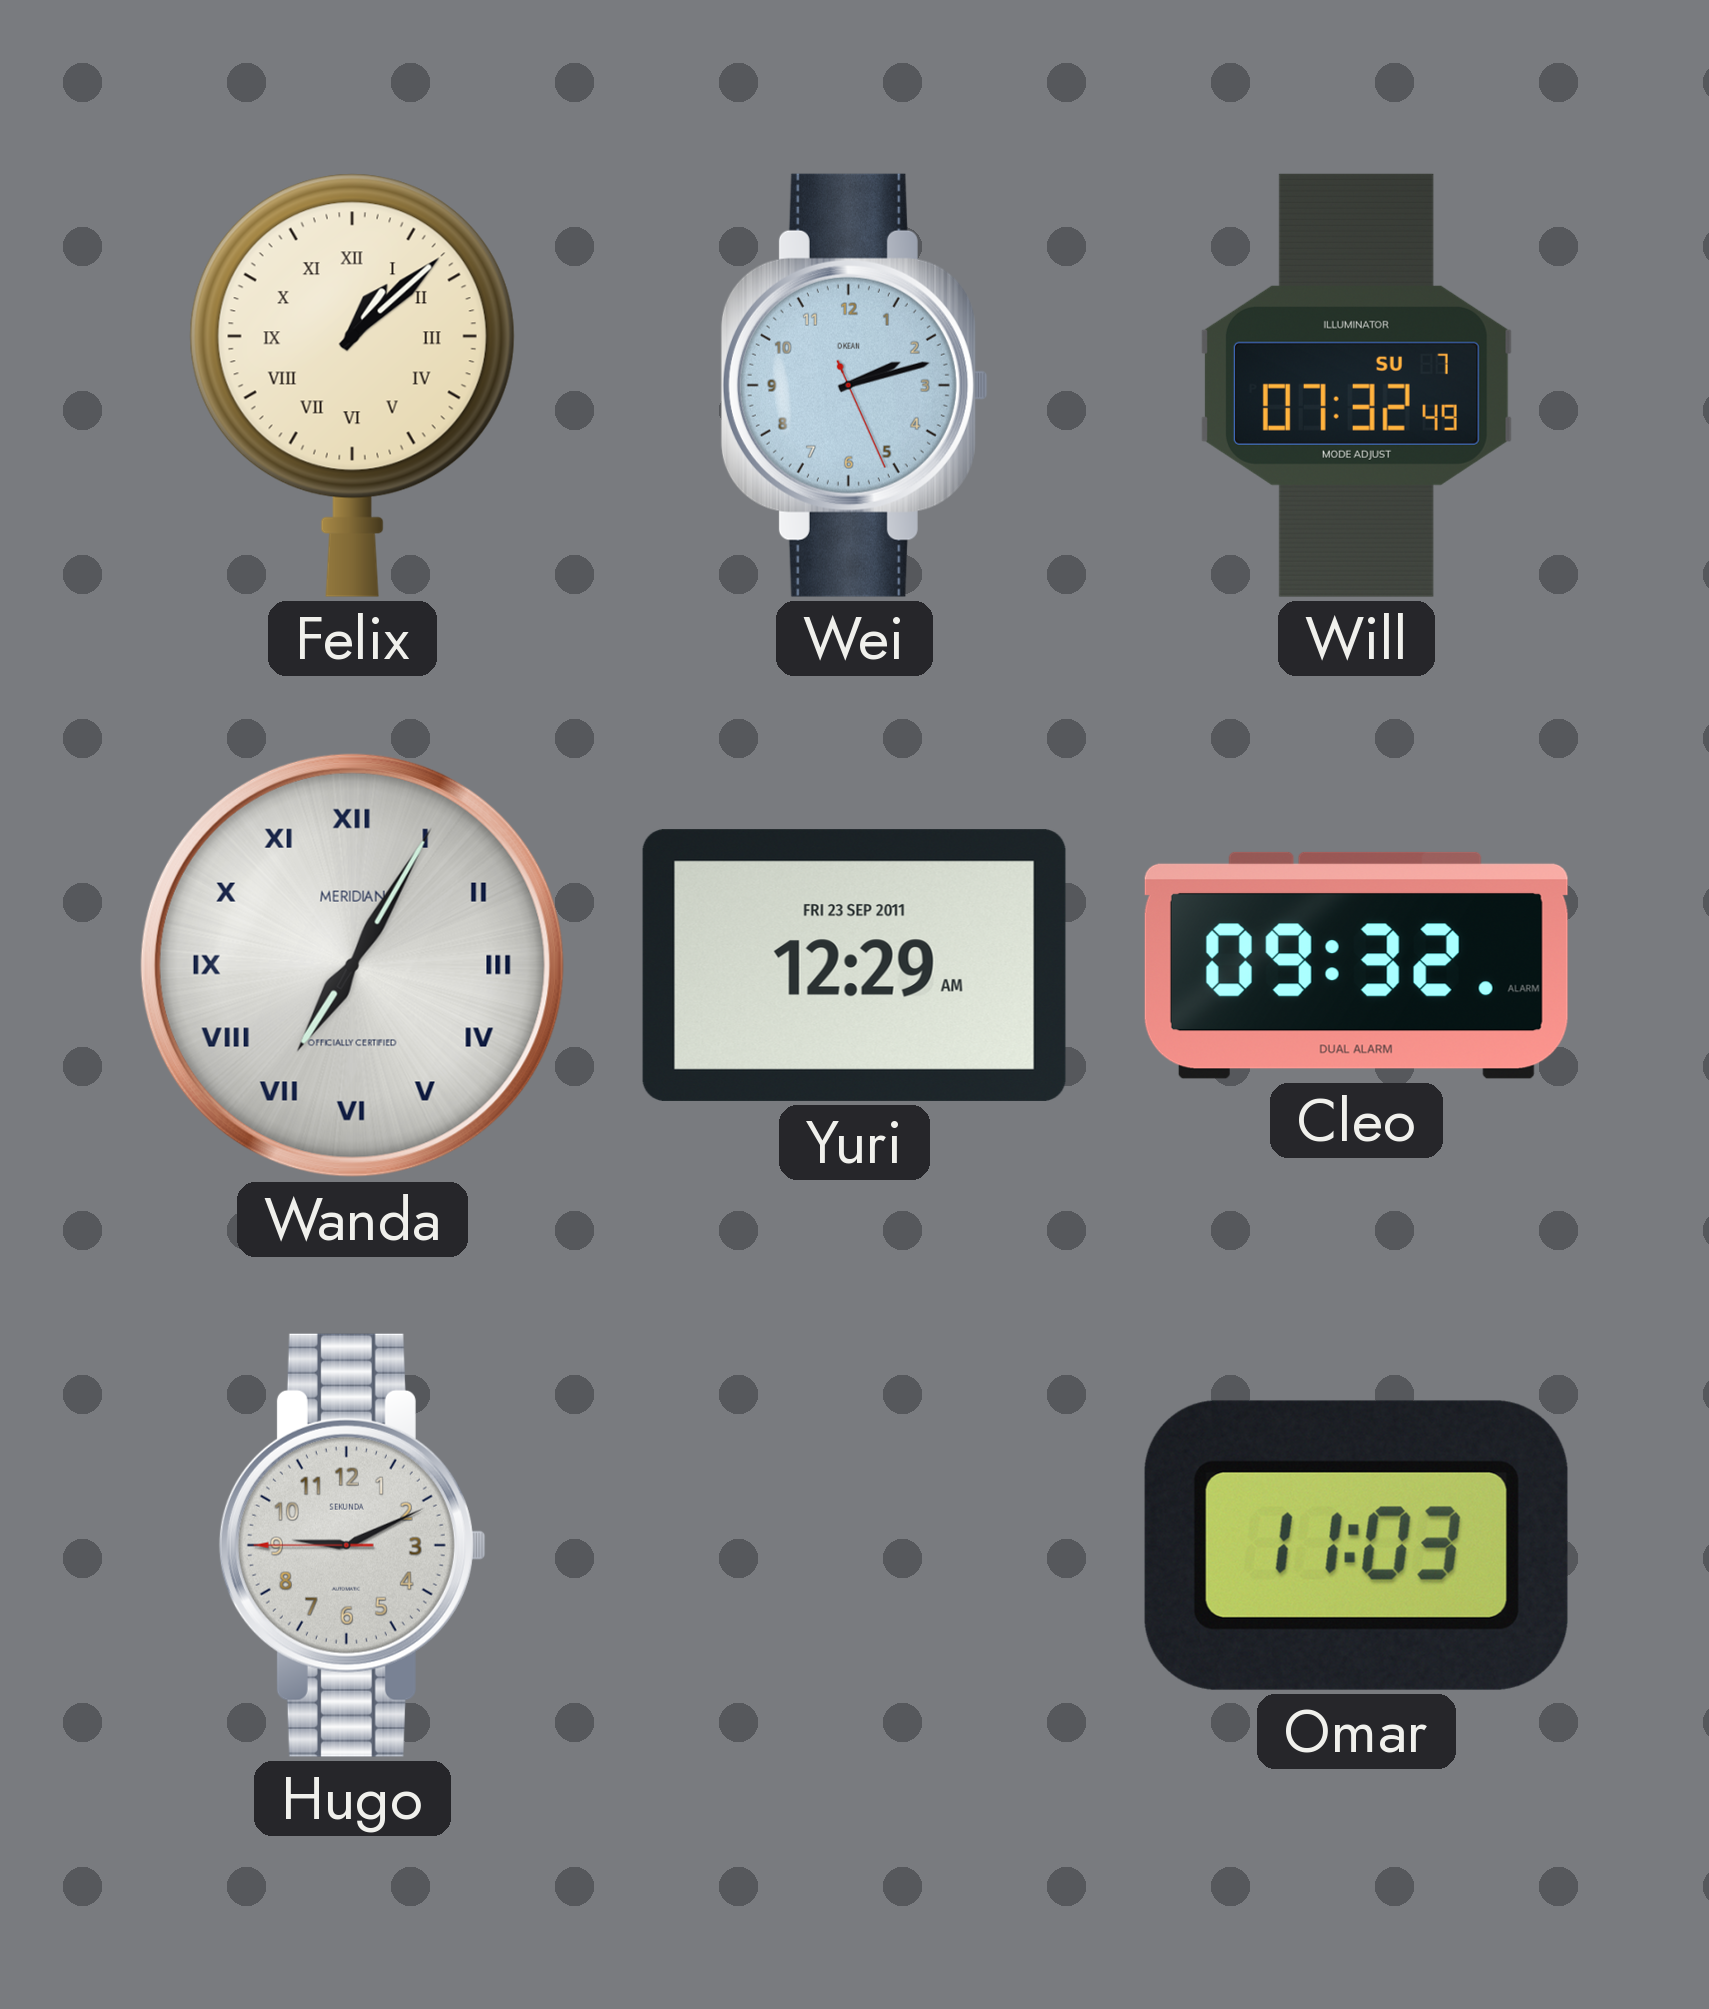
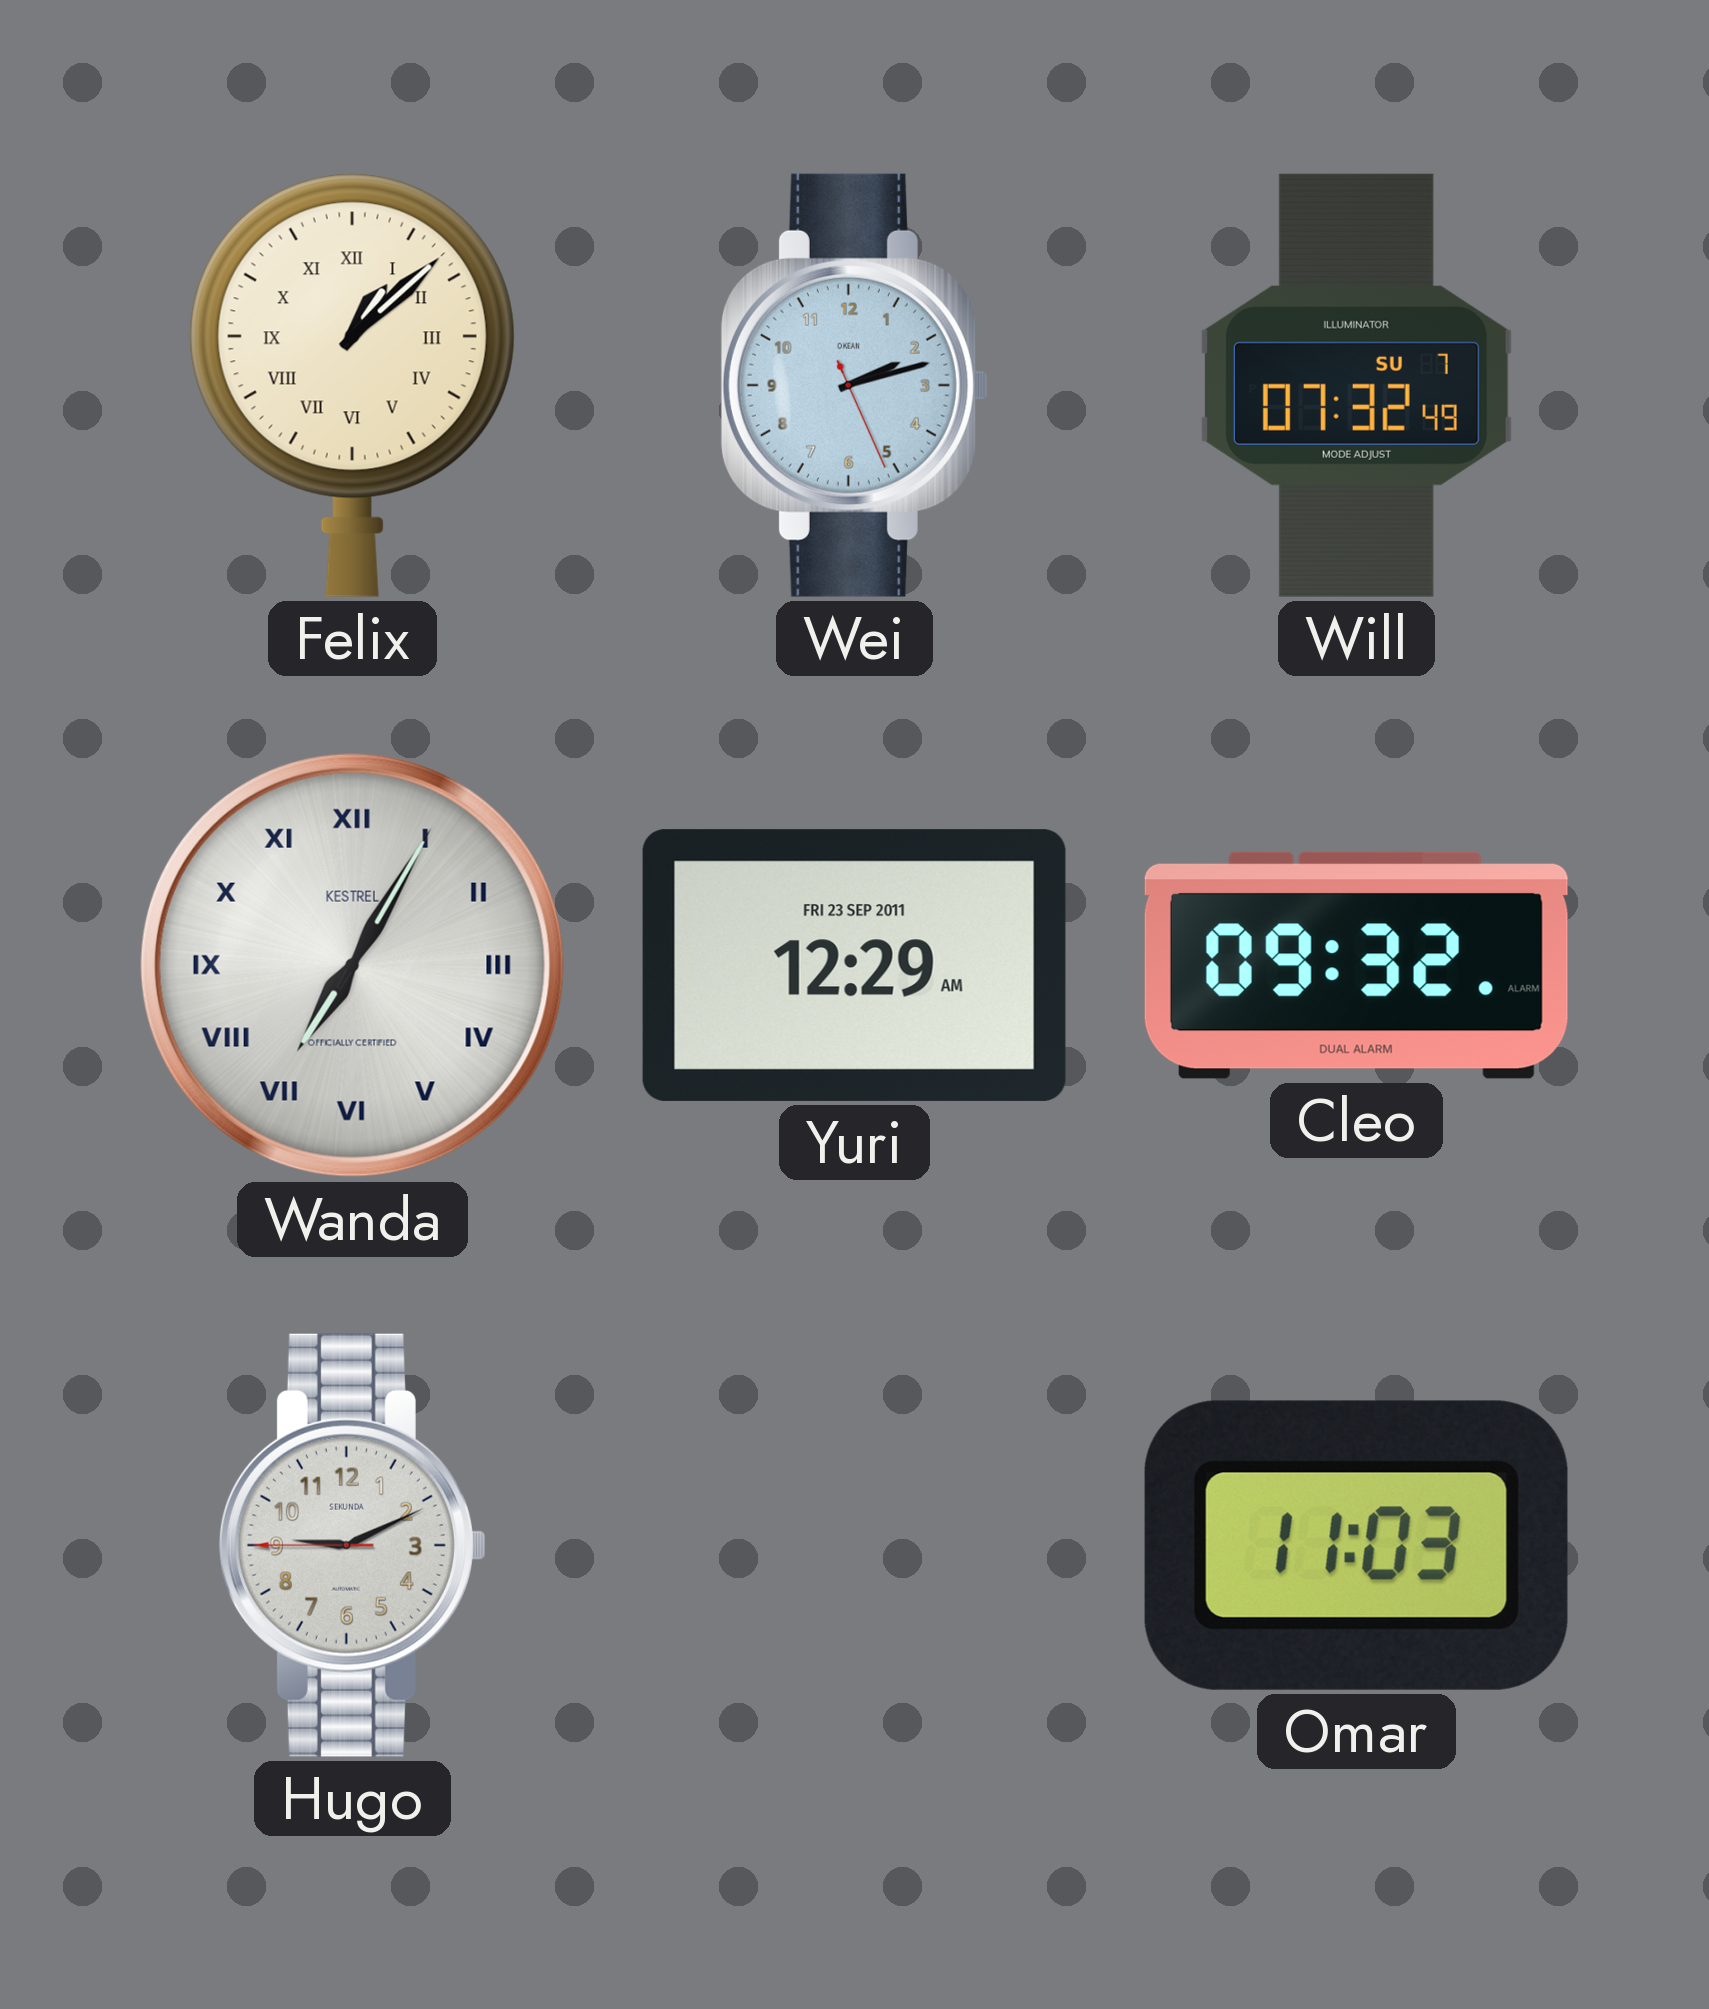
Wanda brand: MERIDIAN -> KESTREL (352, 965)
